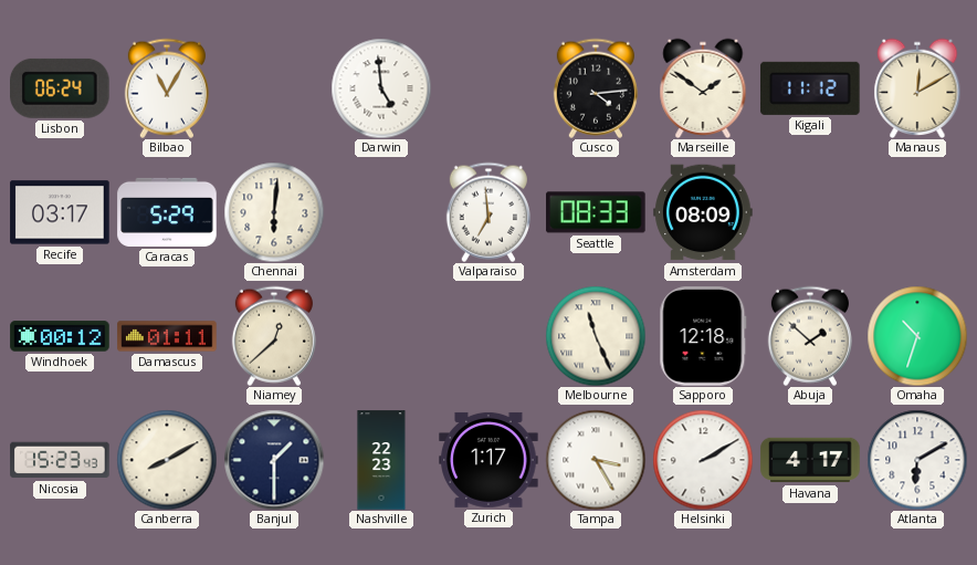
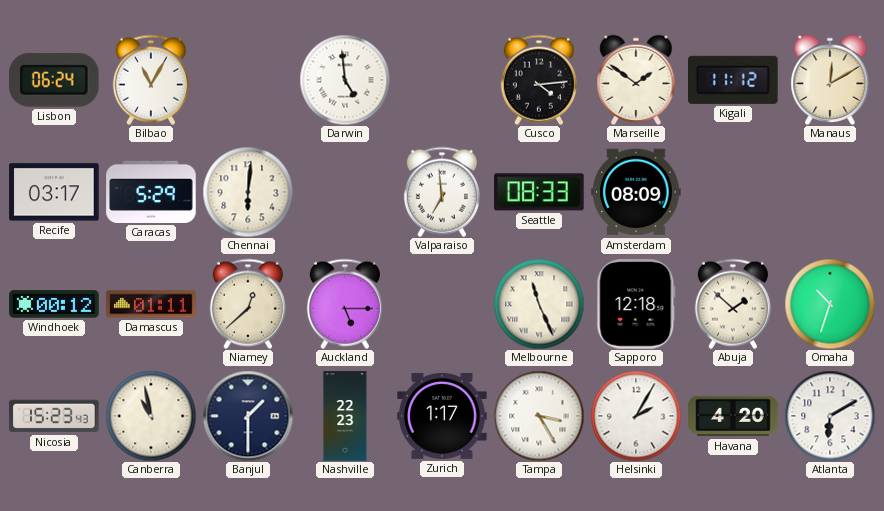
Auckland: none -> 5:15 (345, 304)
Canberra: 8:10 -> 10:58 (151, 416)
Helsinki: 2:10 -> 2:05 (636, 416)
Havana: 4:17 -> 4:20 (733, 416)
